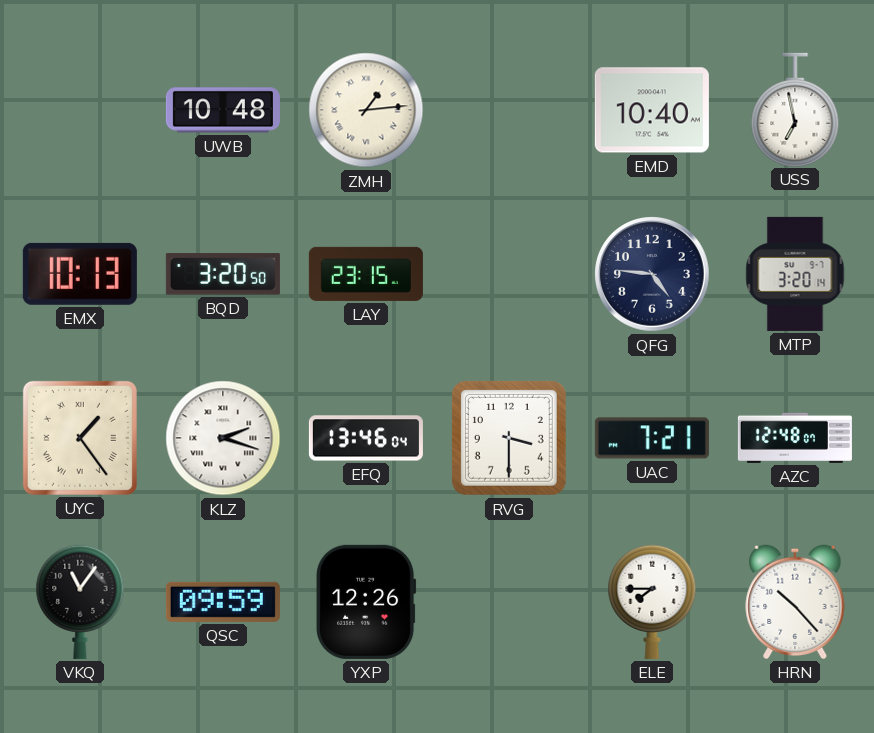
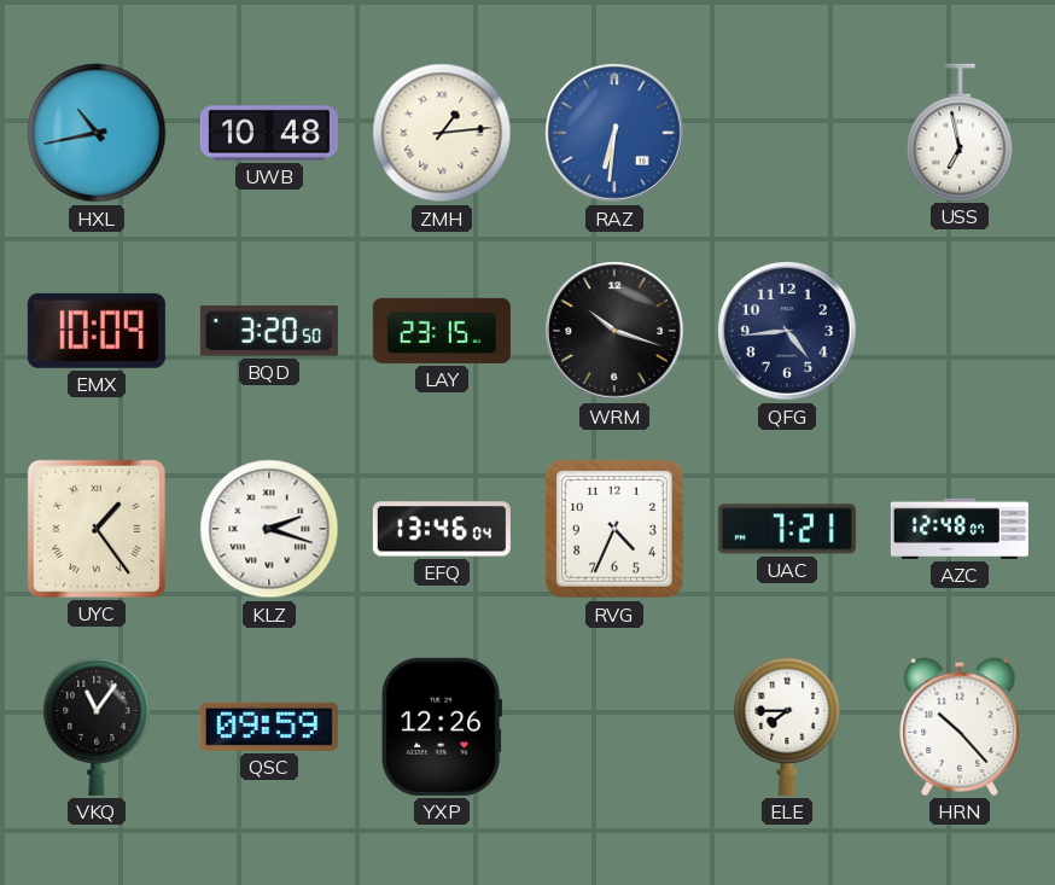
HXL: none -> 10:43 (97, 133)
RAZ: none -> 6:31 (614, 133)
EMD: 10:40 -> none (652, 110)
EMX: 10:13 -> 10:09 (97, 331)
WRM: none -> 10:18 (614, 331)
QFG: 4:46 -> 4:44 (787, 331)
MTP: 3:20 -> none (795, 274)
RVG: 3:30 -> 4:34 (614, 529)
